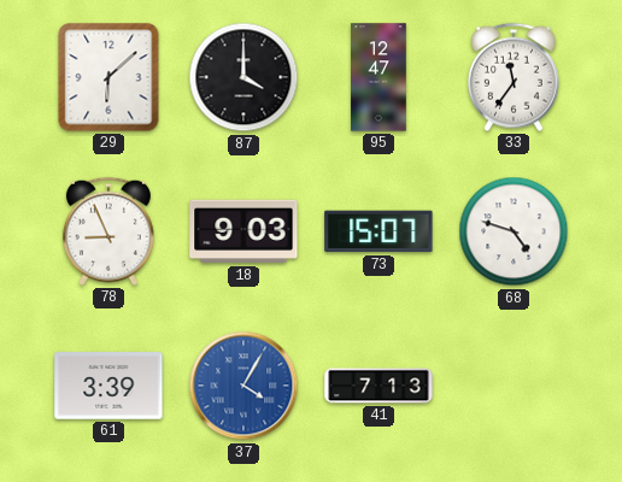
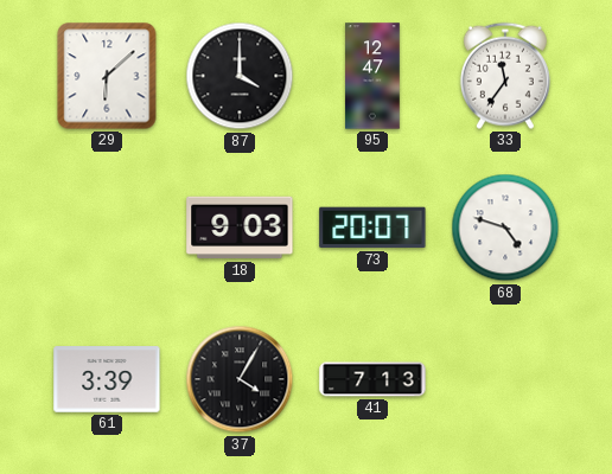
78: 8:56 -> none (108, 231)
73: 15:07 -> 20:07 (372, 228)
37 dial: blue -> black (240, 379)
